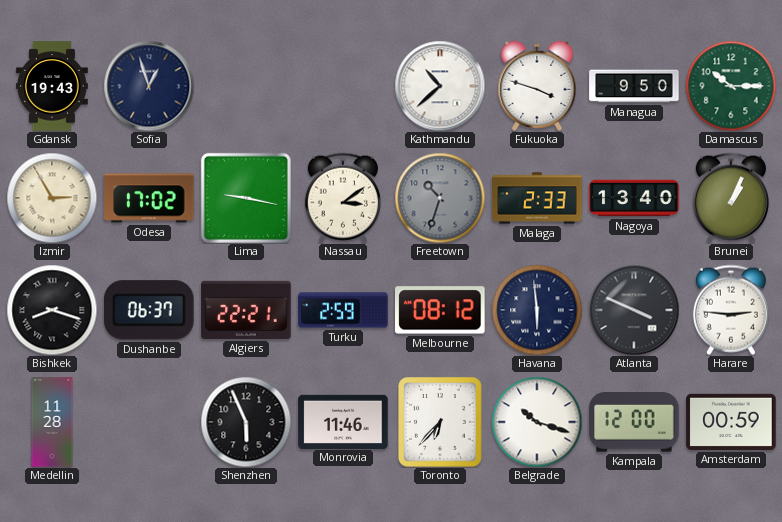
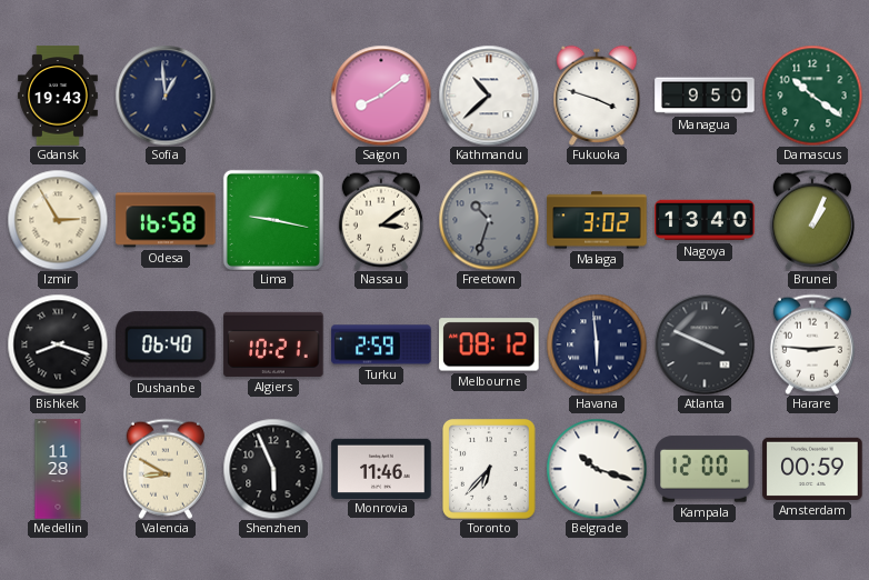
Sofia: 12:57 -> 12:59 (166, 96)
Saigon: none -> 8:09 (381, 96)
Damascus: 10:15 -> 10:21 (812, 96)
Odesa: 17:02 -> 16:58 (166, 220)
Malaga: 2:33 -> 3:02 (597, 220)
Dushanbe: 06:37 -> 06:40 (167, 344)
Algiers: 22:21 -> 10:21 (273, 344)
Valencia: none -> 8:50 (166, 469)
